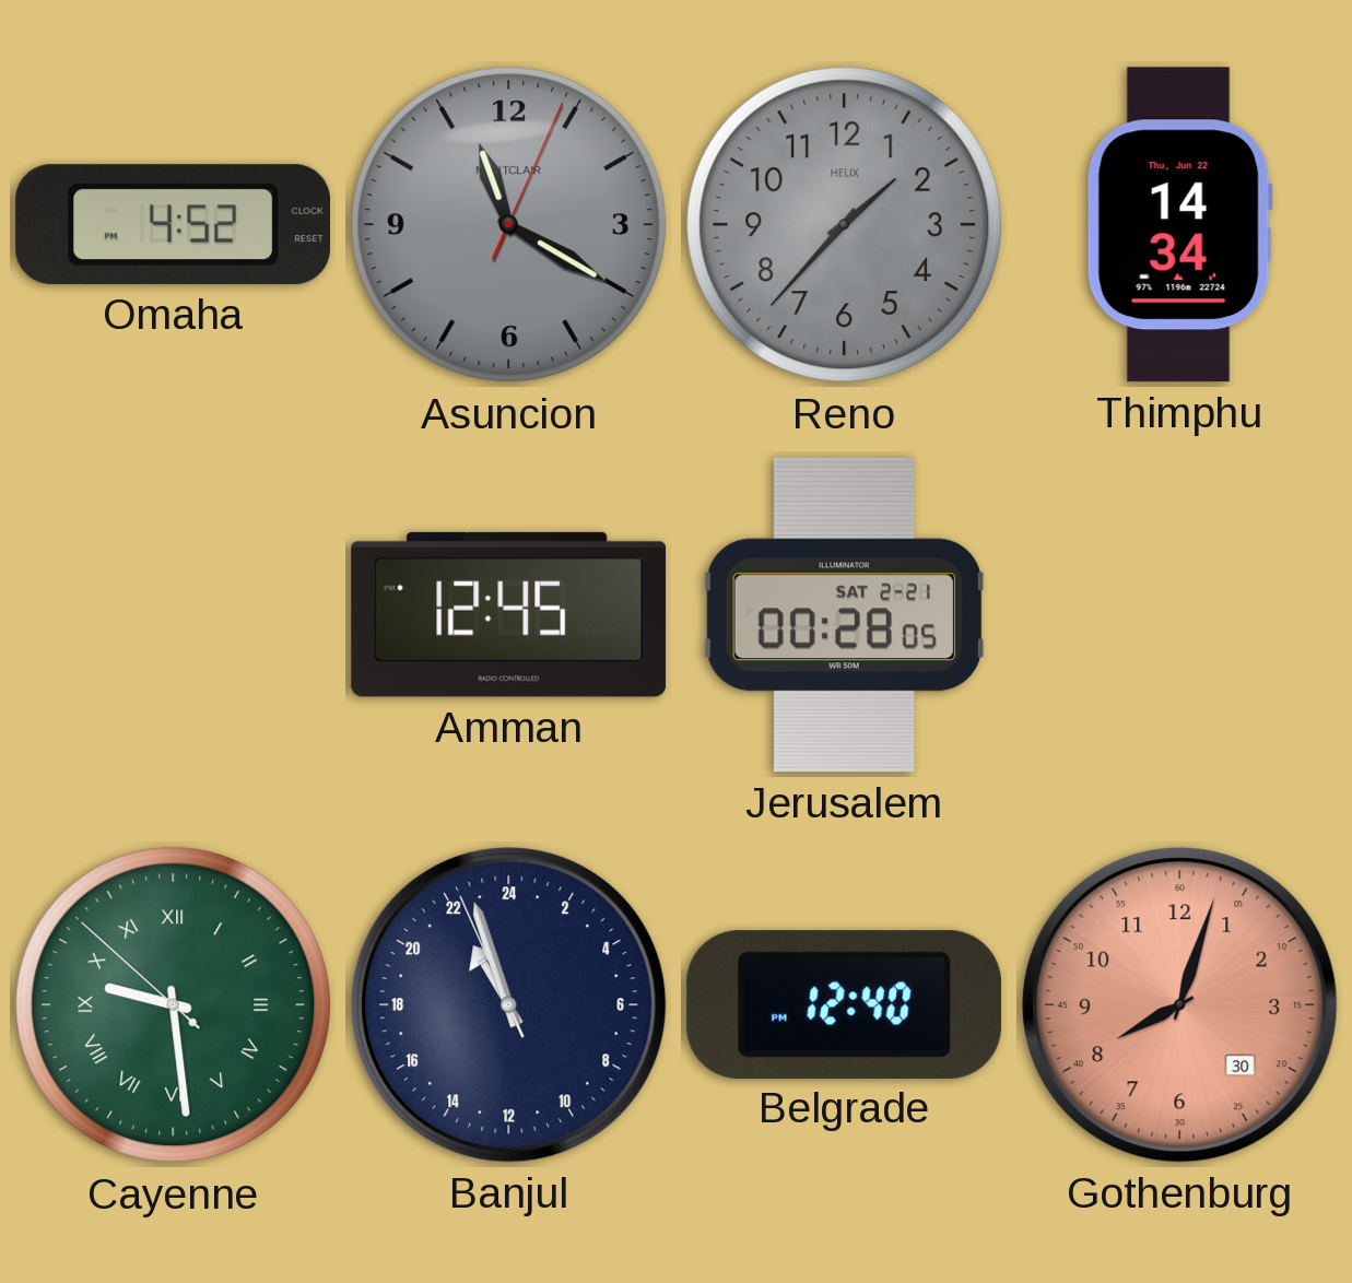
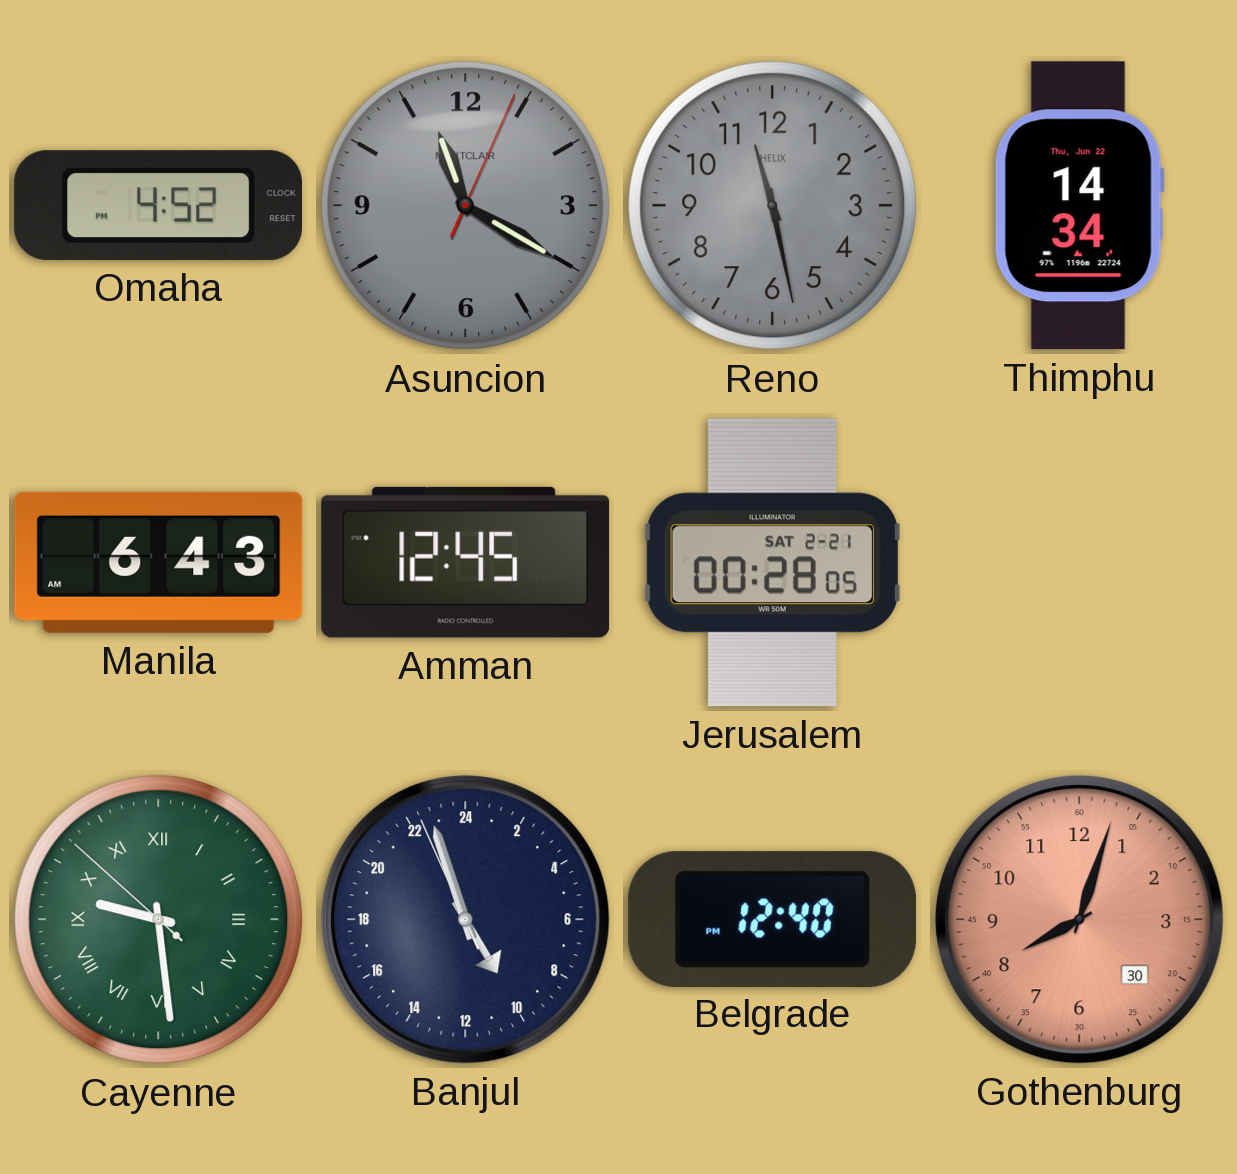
Reno: 1:37 -> 11:28 (773, 206)
Manila: none -> 6:43 (159, 562)
Banjul: 21:56 -> 9:56 (466, 920)
